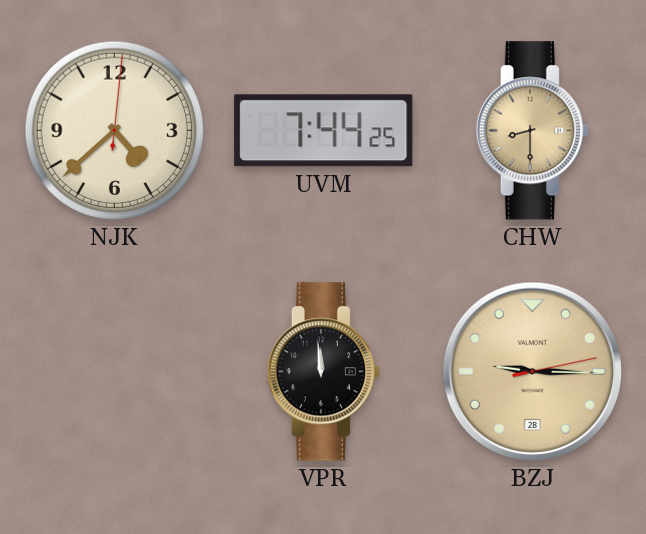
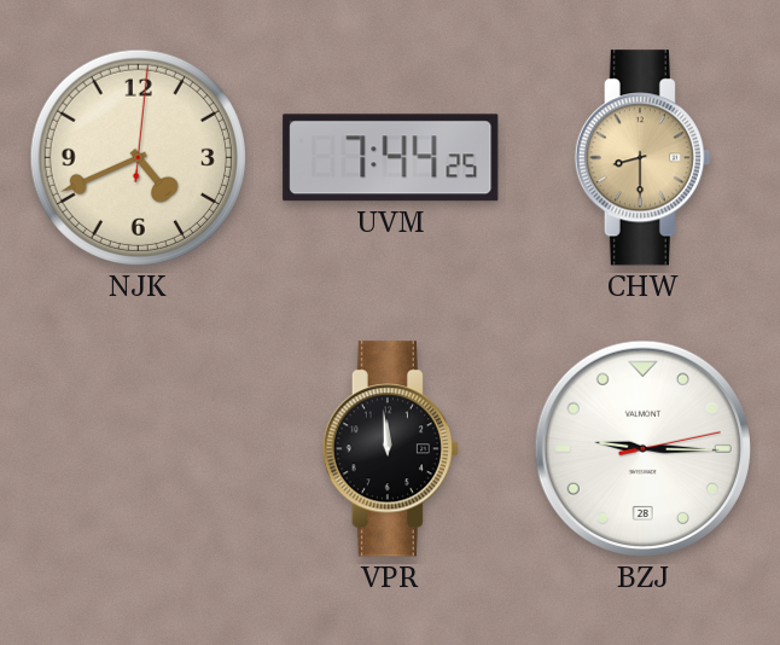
NJK: 4:38 -> 4:41 (138, 157)
BZJ dial: champagne -> white (642, 448)
